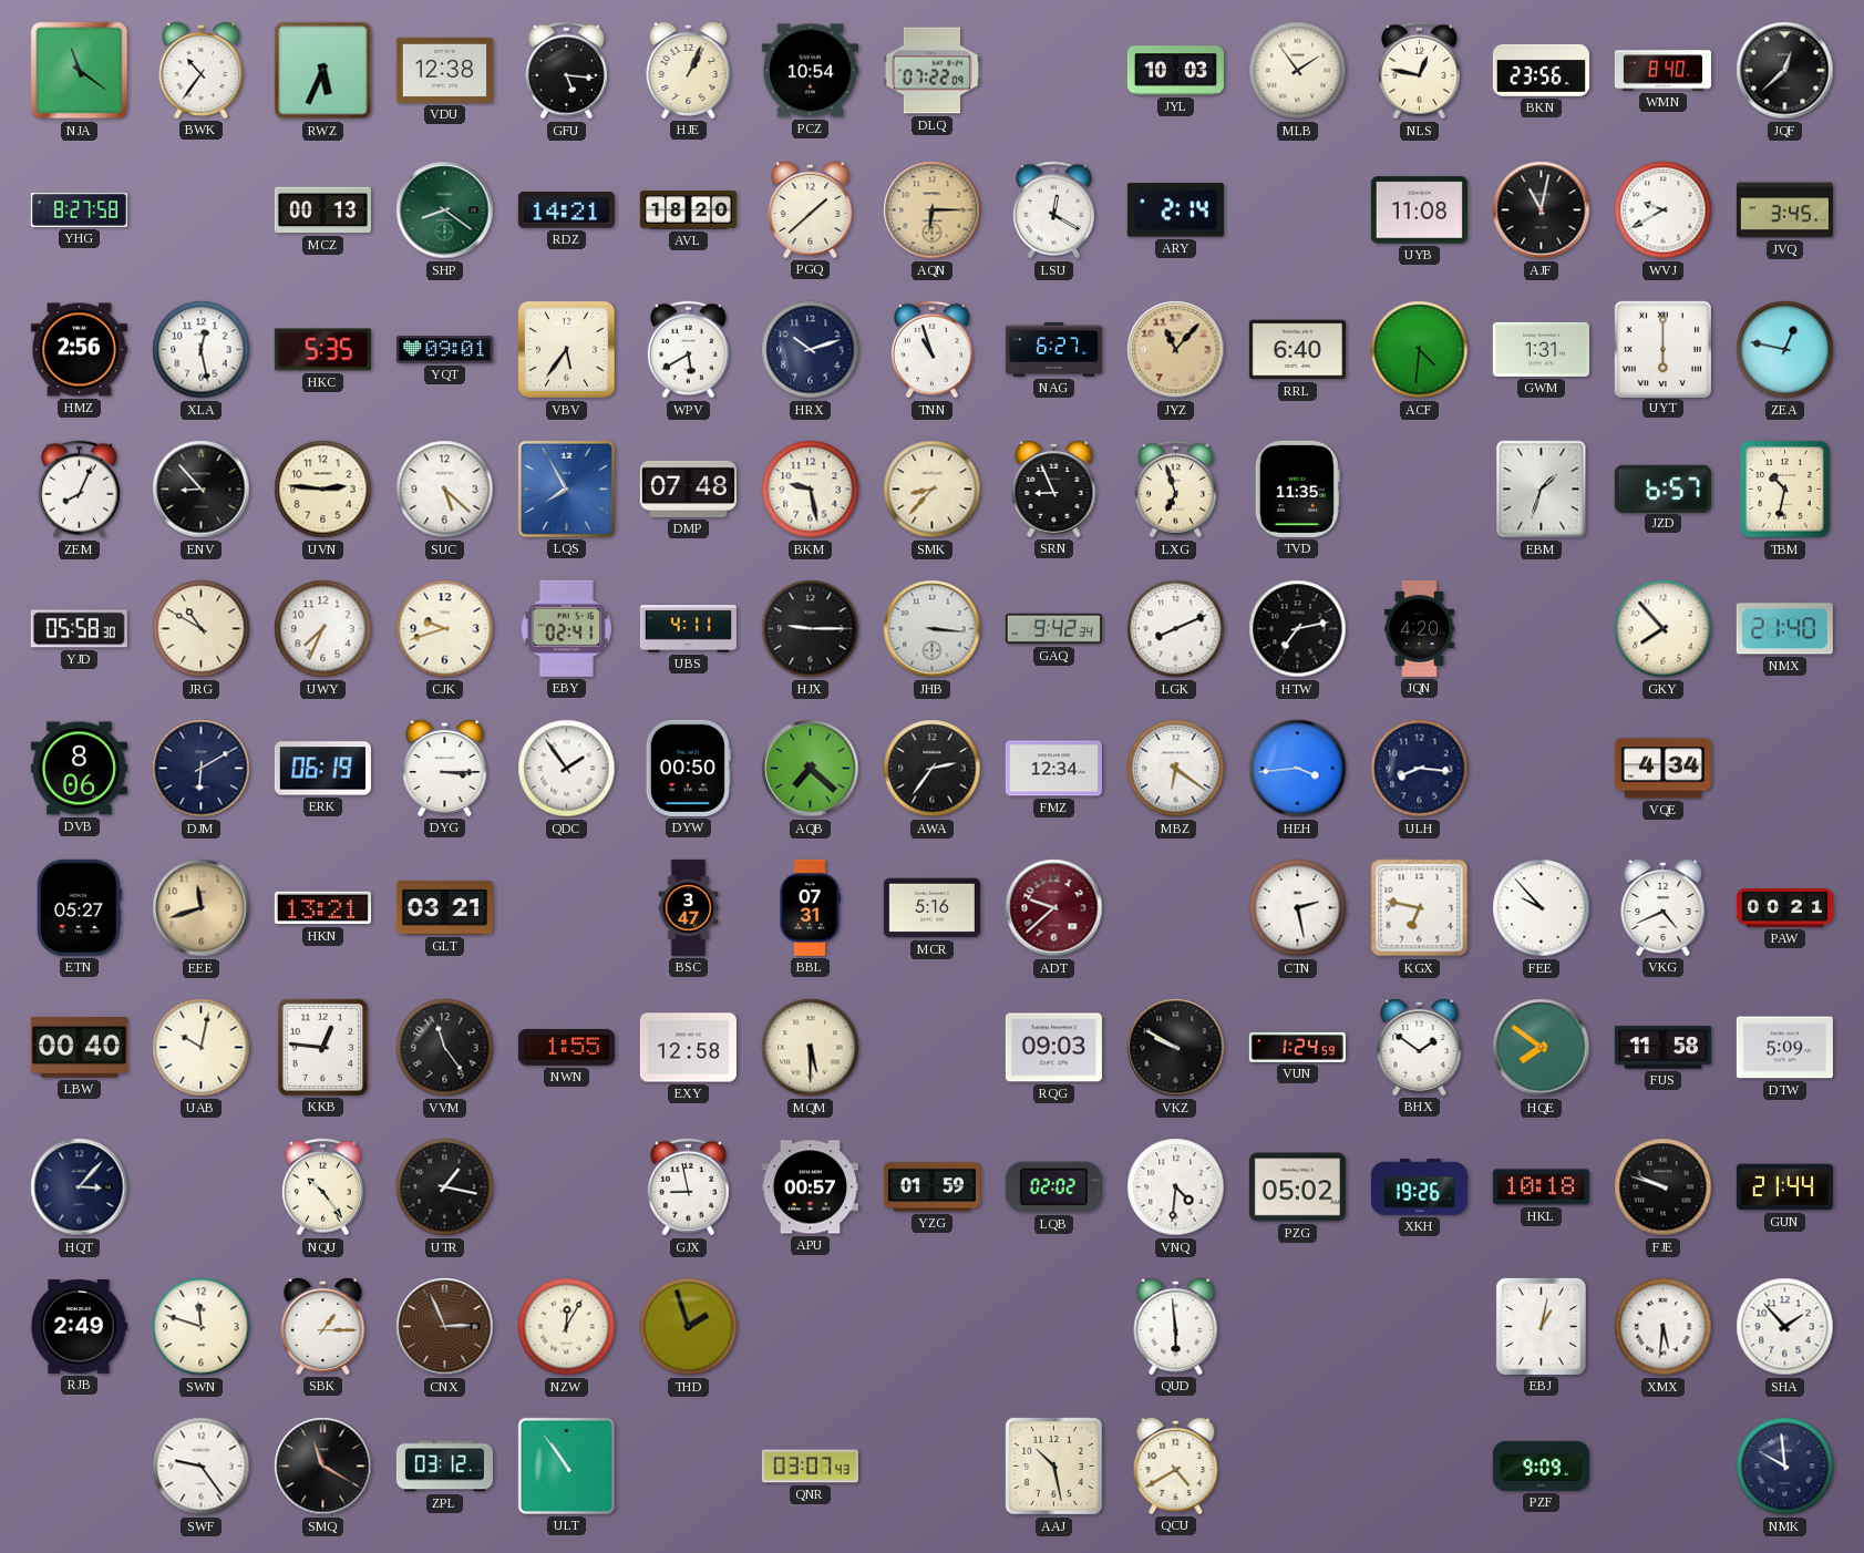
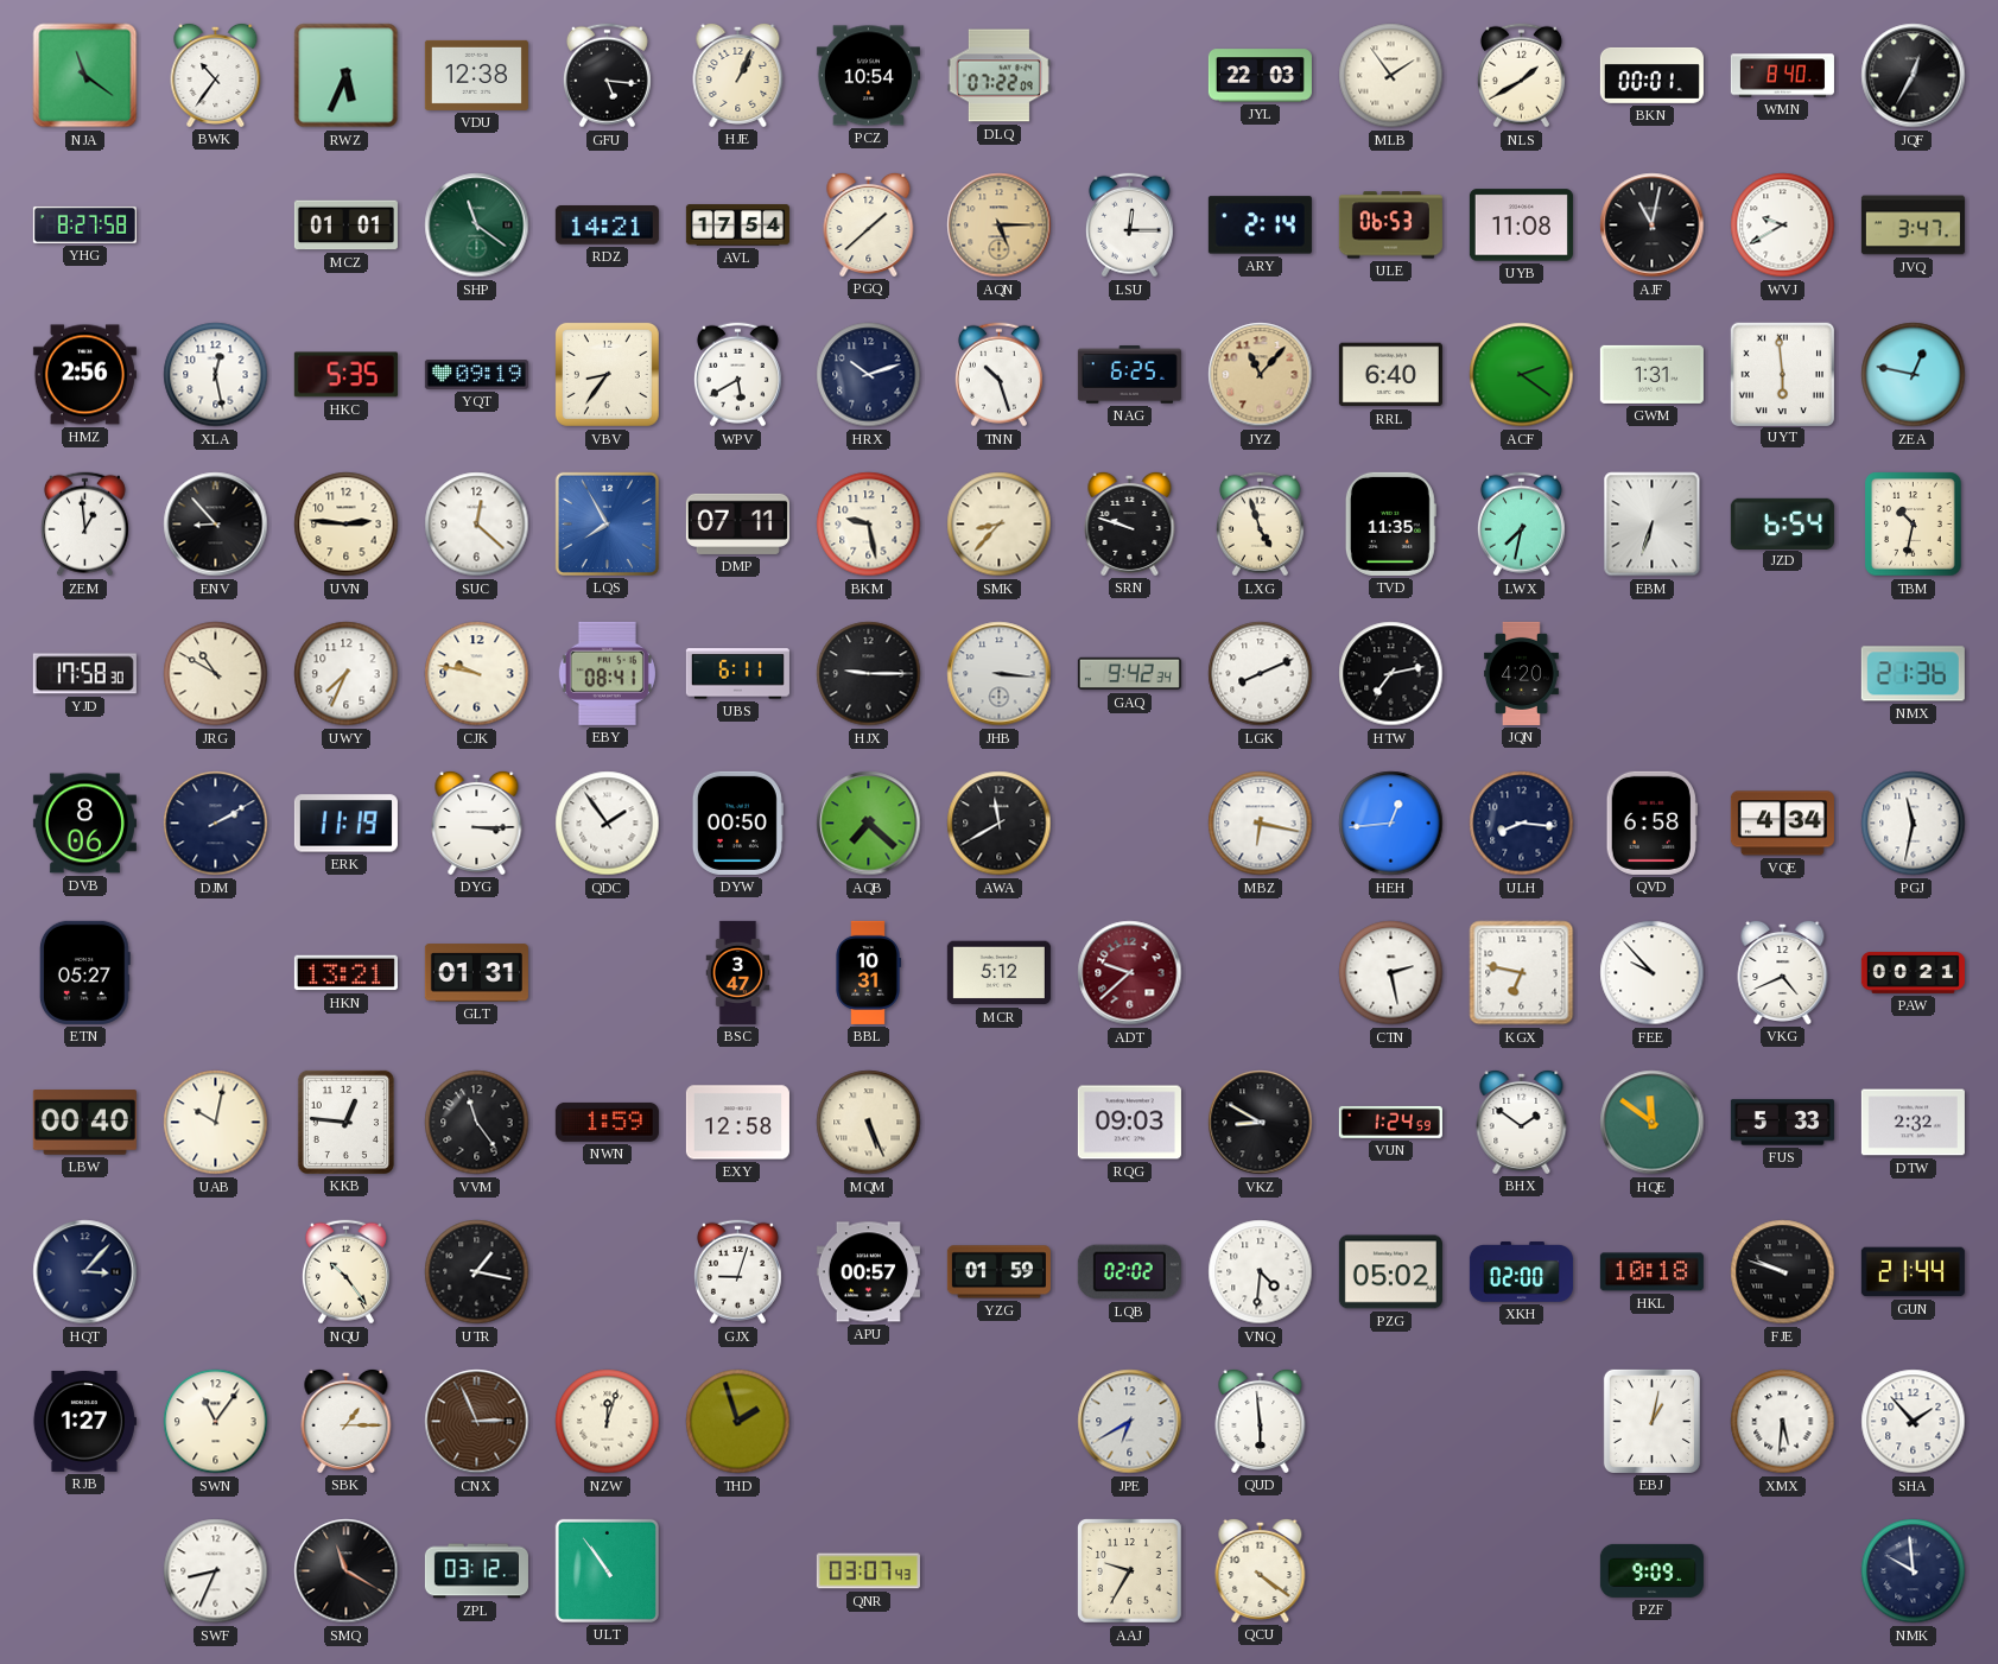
JYL: 10:03 -> 22:03 (1260, 76)
NLS: 12:47 -> 1:40 (1521, 76)
BKN: 23:56 -> 00:01 (1651, 75)
JQF: 12:38 -> 12:35 (1914, 76)
MCZ: 00:13 -> 01:01 (345, 226)
SHP: 8:21 -> 11:21 (477, 226)
AVL: 18:20 -> 17:54 (737, 226)
AQN: 6:15 -> 5:15 (1000, 226)
LSU: 12:20 -> 12:15 (1129, 226)
ULE: none -> 06:53 (1390, 226)
JVQ: 3:45 -> 3:47 (1913, 226)
YQT: 09:01 -> 09:19 (476, 375)
VBV: 5:36 -> 8:36 (607, 374)
TNN: 10:57 -> 10:27 (998, 375)
NAG: 6:27 -> 6:25 (1129, 375)
ACF: 4:31 -> 2:21 (1522, 375)
UYT: 6:00 -> 5:59 (1782, 374)
ZEM: 8:04 -> 12:59 (84, 525)
SUC: 5:22 -> 12:22 (477, 525)
DMP: 07:48 -> 07:11 (737, 523)
SRN: 8:56 -> 9:48 (1130, 523)
LXG: 6:57 -> 4:57 (1260, 525)
LWX: none -> 7:32 (1521, 525)
EBM: 1:33 -> 6:33 (1653, 525)
JZD: 6:57 -> 6:54 (1782, 523)
YJD: 05:58 -> 17:58 (84, 674)
CJK: 9:42 -> 9:47 (477, 674)
EBY: 02:41 -> 08:41 (607, 673)
UBS: 4:11 -> 6:11 (737, 674)
GKY: 7:53 -> none (1664, 629)
NMX: 21:40 -> 21:36 (1913, 674)
DJM: 6:10 -> 2:10 (216, 824)
ERK: 06:19 -> 11:19 (345, 824)
AWA: 2:36 -> 11:40 (1000, 824)
FMZ: 12:34 -> none (1053, 769)
MBZ: 6:21 -> 6:17 (1261, 824)
HEH: 3:44 -> 12:44 (1391, 824)
QVD: none -> 6:58 (1651, 823)
PGJ: none -> 11:32 (1914, 824)
EEE: 11:42 -> none (202, 908)
GLT: 03:21 -> 01:31 (476, 973)
BBL: 07:31 -> 10:31 (868, 972)
MCR: 5:16 -> 5:12 (998, 973)
NWN: 1:55 -> 1:59 (607, 1122)
MQM: 5:30 -> 5:26 (869, 1123)
VKZ: 9:50 -> 8:50 (1261, 1123)
HQE: 7:51 -> 11:51 (1653, 1123)
FUS: 11:58 -> 5:33 (1782, 1123)
DTW: 5:09 -> 2:32 (1913, 1123)
GJX: 8:58 -> 9:03 (737, 1272)
XKH: 19:26 -> 02:00 (1521, 1272)
RJB: 2:49 -> 1:27 (84, 1421)
SWN: 11:48 -> 11:06 (216, 1422)
NZW: 12:05 -> 12:03 (608, 1422)
JPE: none -> 6:40 (1130, 1422)
SWF: 9:24 -> 8:34 (216, 1571)
AAJ: 10:28 -> 9:35 (1130, 1571)
QCU: 4:40 -> 4:21 (1261, 1570)
